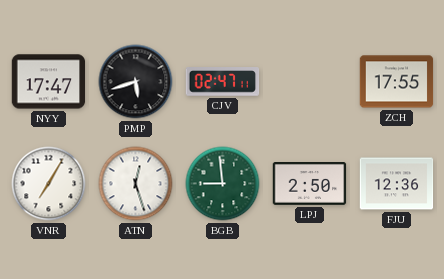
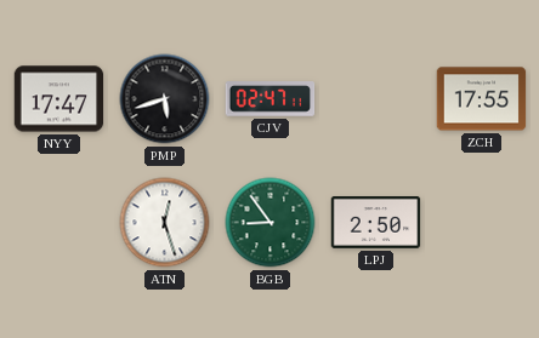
VNR: 7:05 -> none (49, 184)
BGB: 8:59 -> 8:54 (271, 223)
FJU: 12:36 -> none (397, 184)
